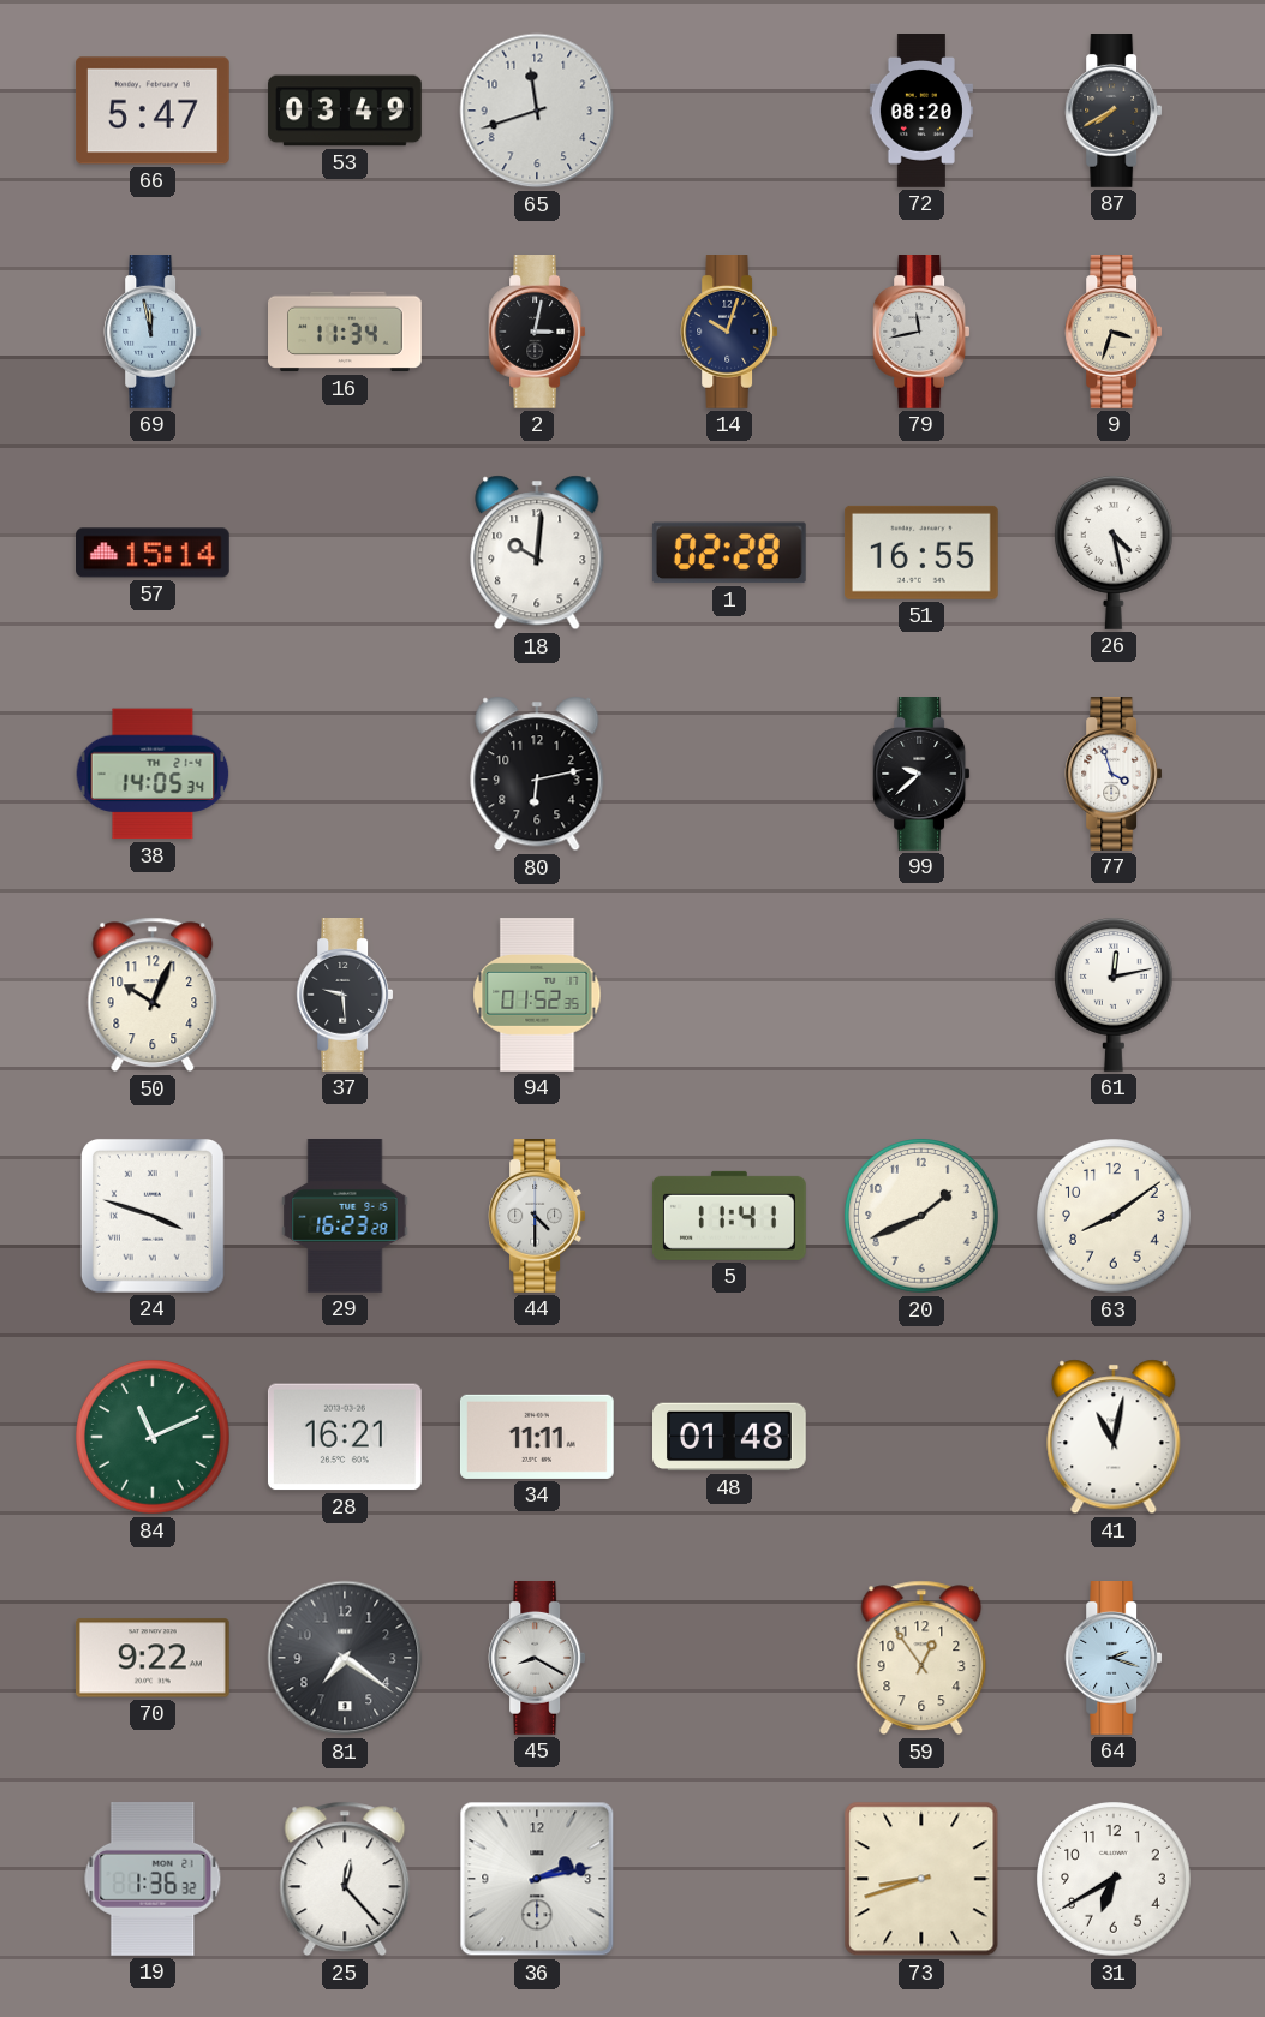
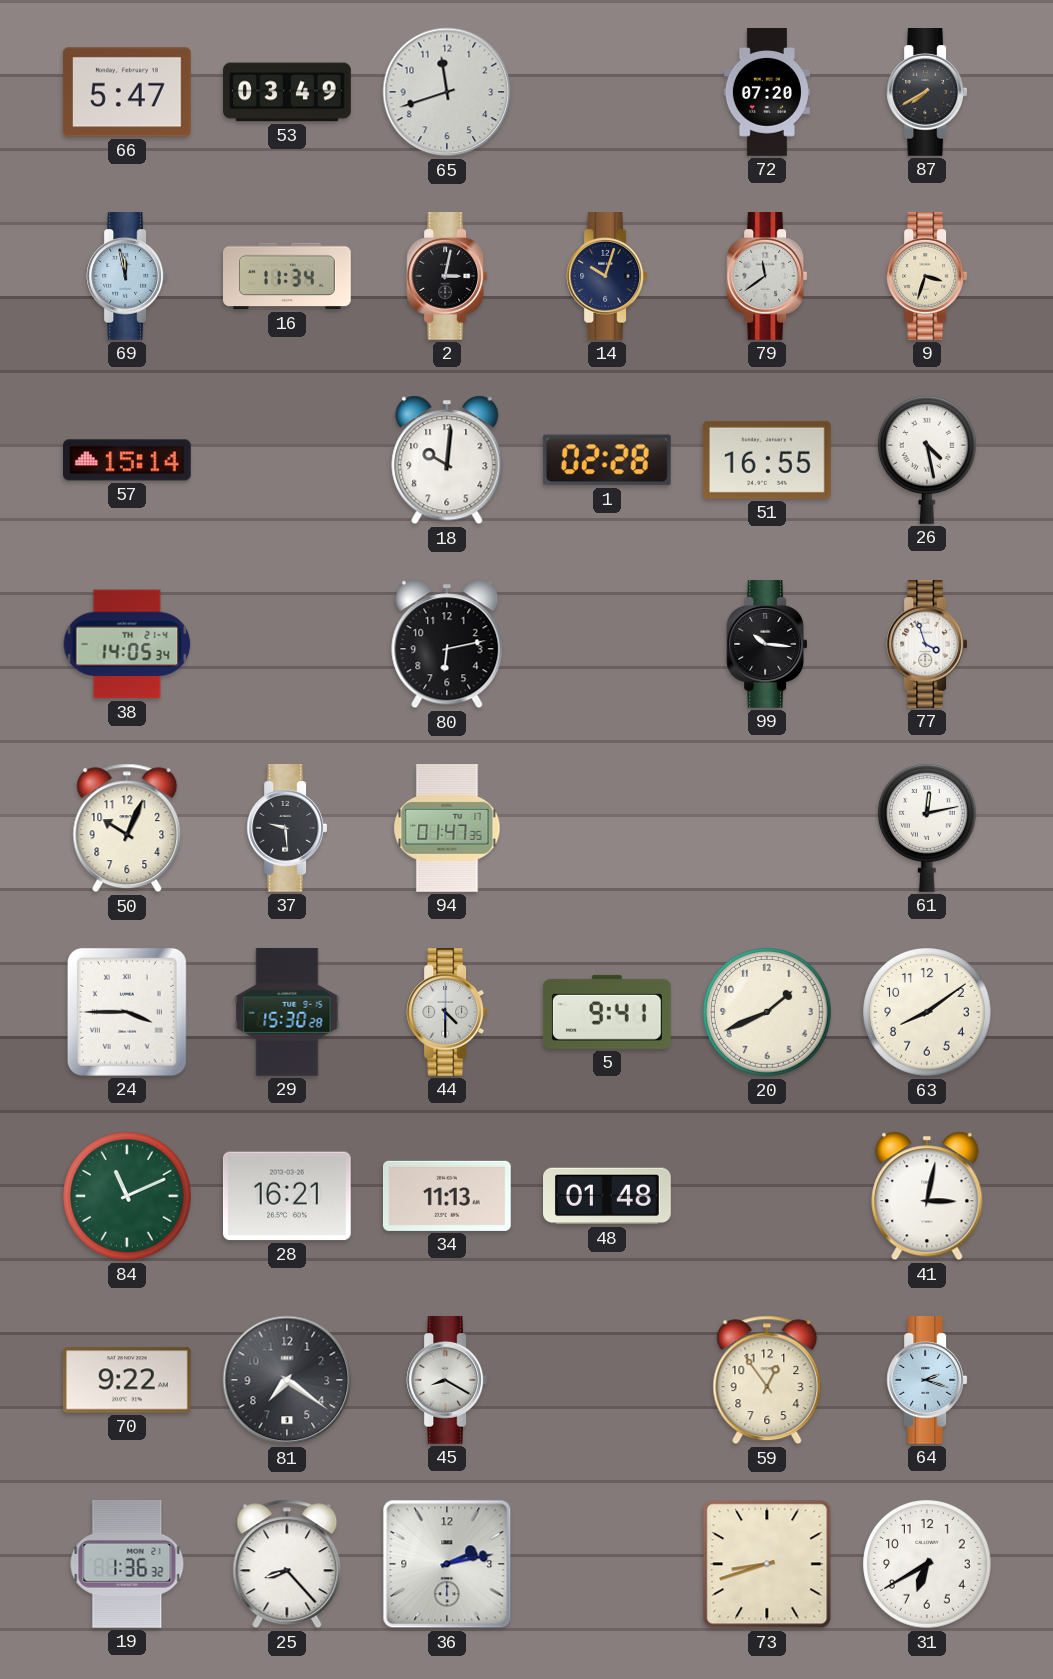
72: 08:20 -> 07:20 (767, 93)
79: 11:43 -> 11:39 (767, 277)
99: 9:38 -> 10:16 (767, 645)
94: 01:52 -> 01:47 (447, 829)
24: 3:48 -> 3:45 (127, 1012)
29: 16:23 -> 15:30 (287, 1013)
5: 11:41 -> 9:41 (608, 1012)
34: 11:11 -> 11:13 (447, 1196)
41: 11:02 -> 3:02 (927, 1196)
25: 12:23 -> 8:23 (287, 1564)
